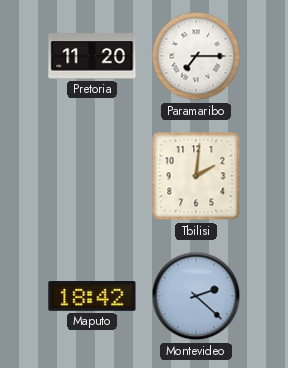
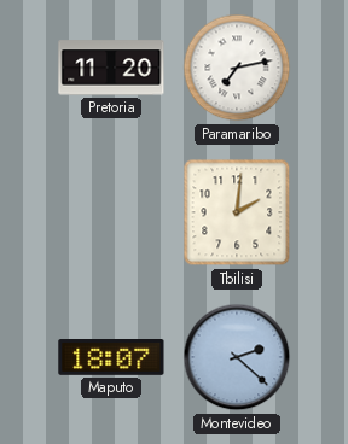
Paramaribo: 7:15 -> 7:13 (237, 68)
Maputo: 18:42 -> 18:07 (111, 358)
